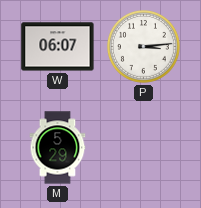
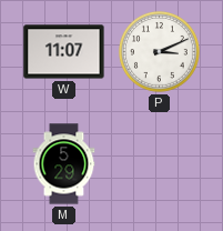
W: 06:07 -> 11:07 (64, 52)
P: 3:14 -> 3:11 (159, 51)
